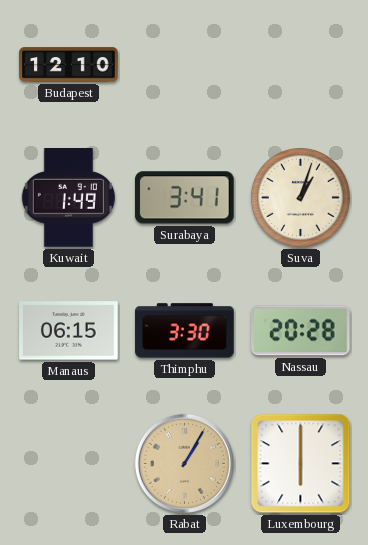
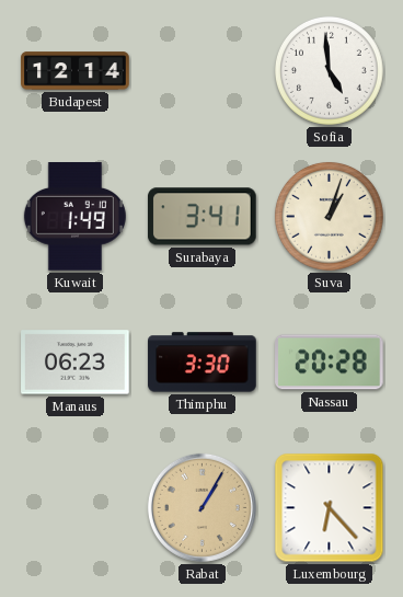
Budapest: 12:10 -> 12:14 (76, 71)
Sofia: none -> 4:59 (329, 70)
Manaus: 06:15 -> 06:23 (76, 363)
Luxembourg: 6:00 -> 6:23 (330, 508)
